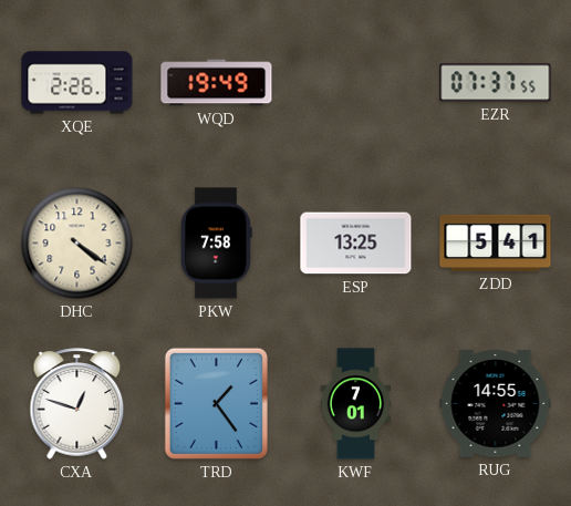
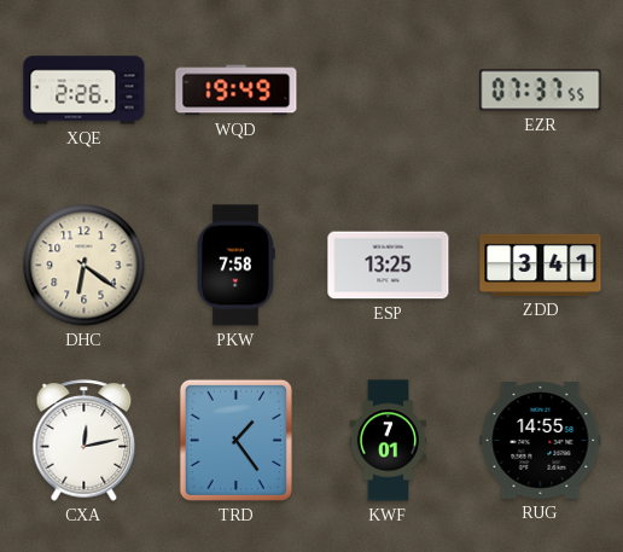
DHC: 4:21 -> 6:21 (85, 266)
ZDD: 5:41 -> 3:41 (541, 265)
CXA: 12:48 -> 12:13 (85, 441)
